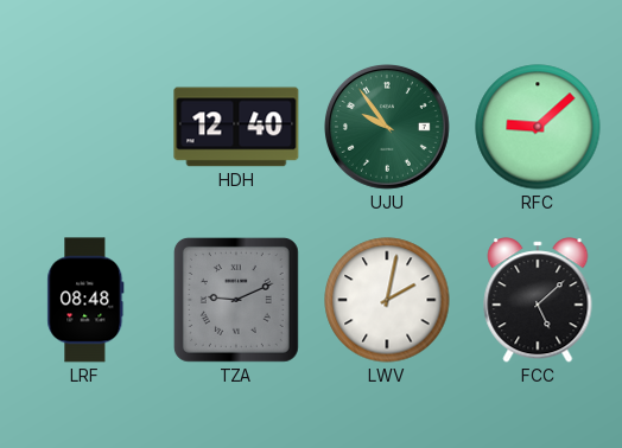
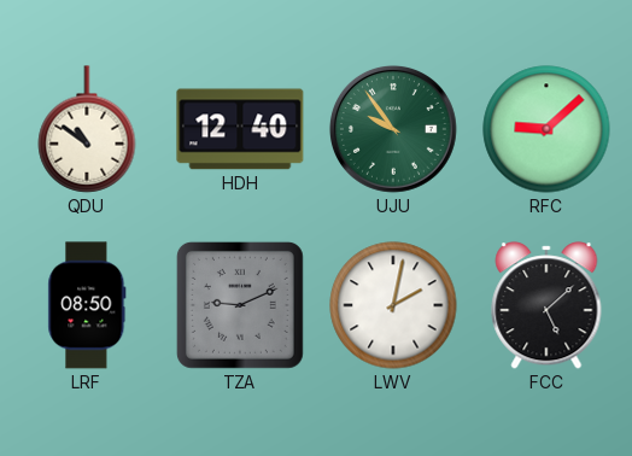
QDU: none -> 10:51 (87, 129)
LRF: 08:48 -> 08:50 (87, 305)
